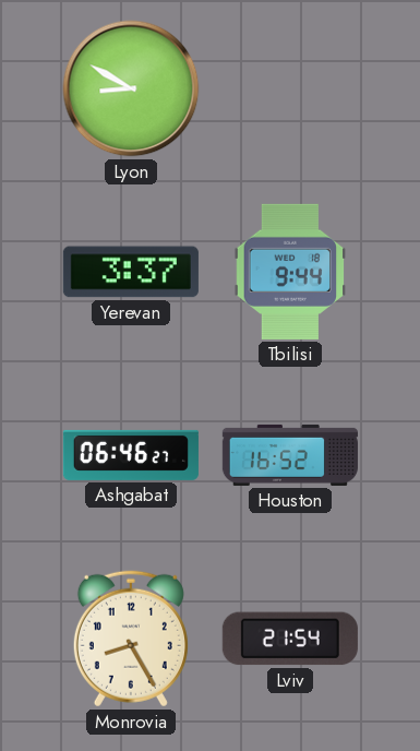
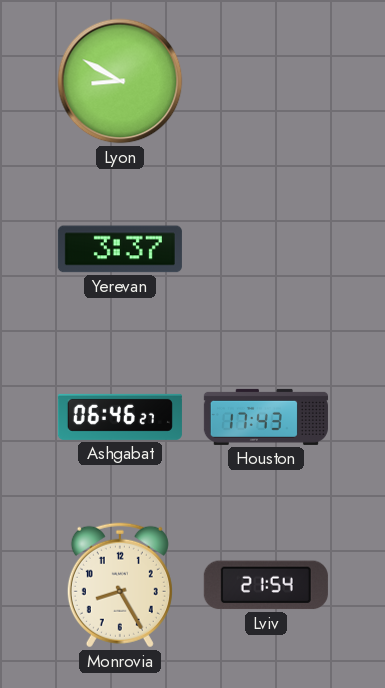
Tbilisi: 9:44 -> none (290, 272)
Houston: 16:52 -> 17:43 (266, 417)
